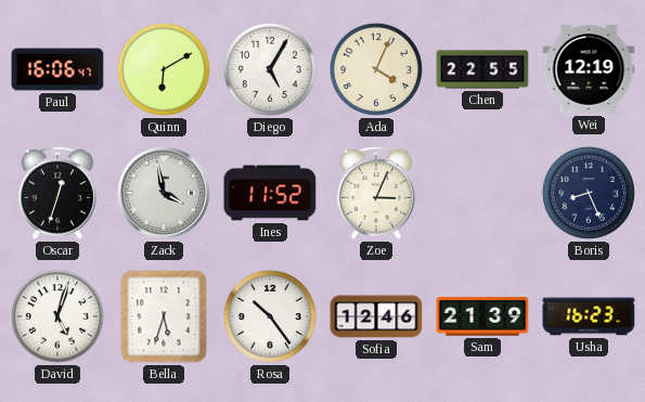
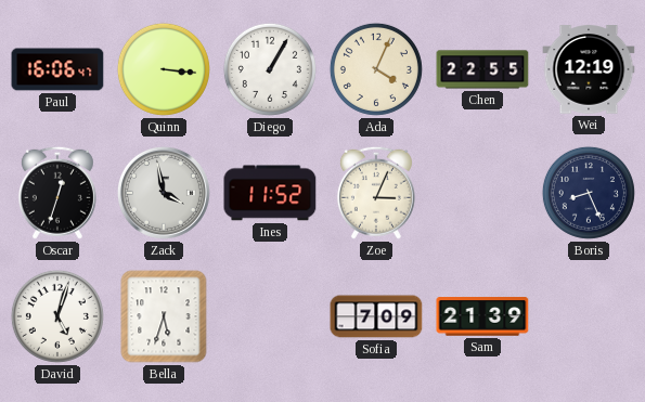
Quinn: 6:10 -> 3:16 (164, 69)
Diego: 5:05 -> 1:05 (270, 69)
Rosa: 10:24 -> none (270, 316)
Sofia: 12:46 -> 7:09 (376, 316)
Usha: 16:23 -> none (589, 316)
